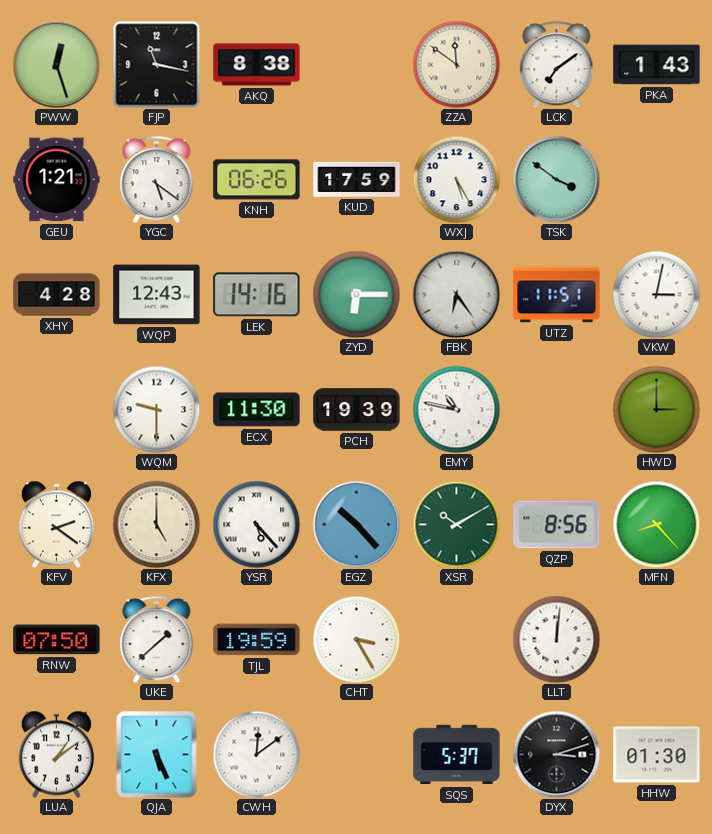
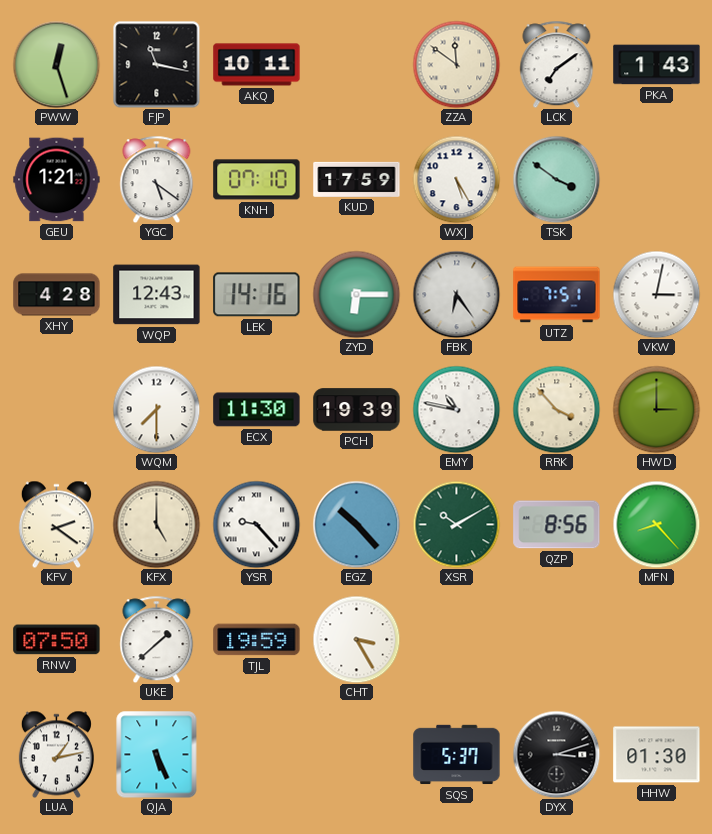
AKQ: 8:38 -> 10:11 (257, 65)
KNH: 06:26 -> 07:10 (257, 180)
UTZ: 11:51 -> 7:51 (557, 295)
WQM: 9:30 -> 7:30 (156, 409)
RRK: none -> 3:53 (556, 409)
YSR: 5:23 -> 9:23 (256, 524)
LLT: 12:01 -> none (556, 639)
LUA: 1:09 -> 1:13 (56, 754)
CWH: 12:09 -> none (256, 754)
